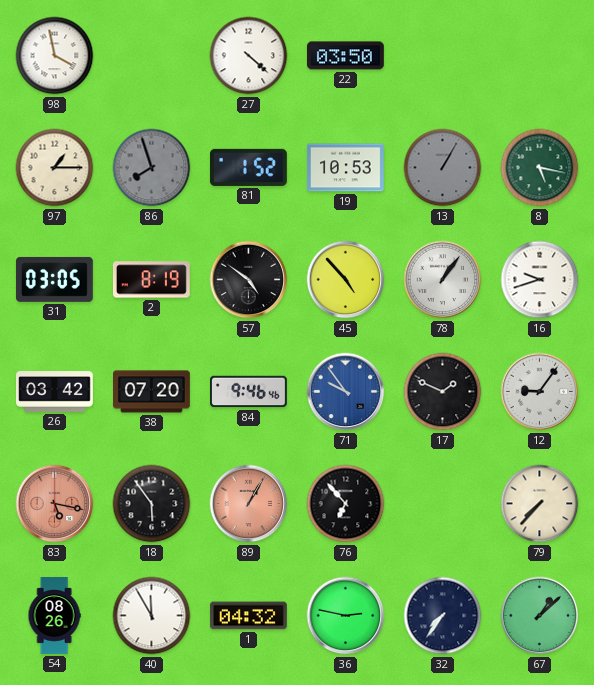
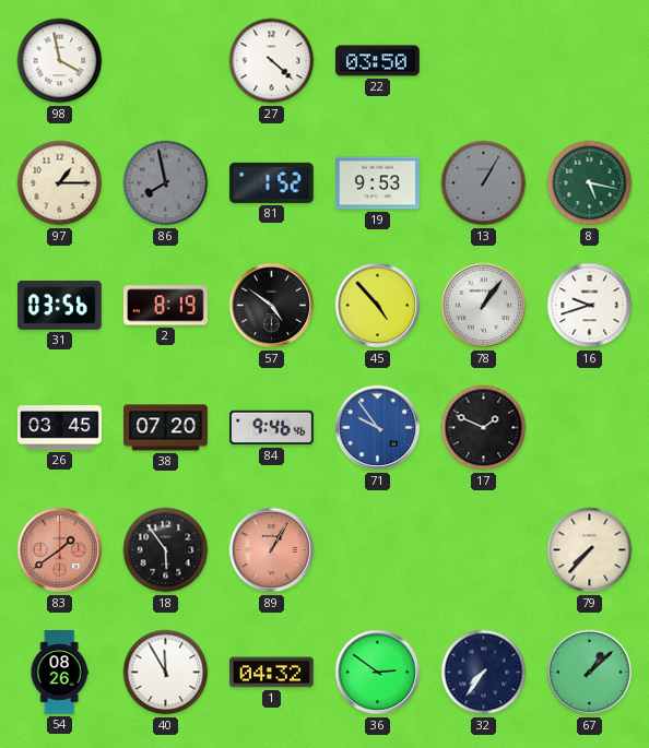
86: 7:57 -> 7:58 (166, 183)
19: 10:53 -> 9:53 (378, 183)
31: 03:05 -> 03:56 (59, 305)
26: 03:42 -> 03:45 (60, 428)
12: 9:06 -> none (540, 392)
83: 5:17 -> 1:39 (60, 550)
76: 6:53 -> none (346, 504)
36: 2:47 -> 2:51 (378, 673)
